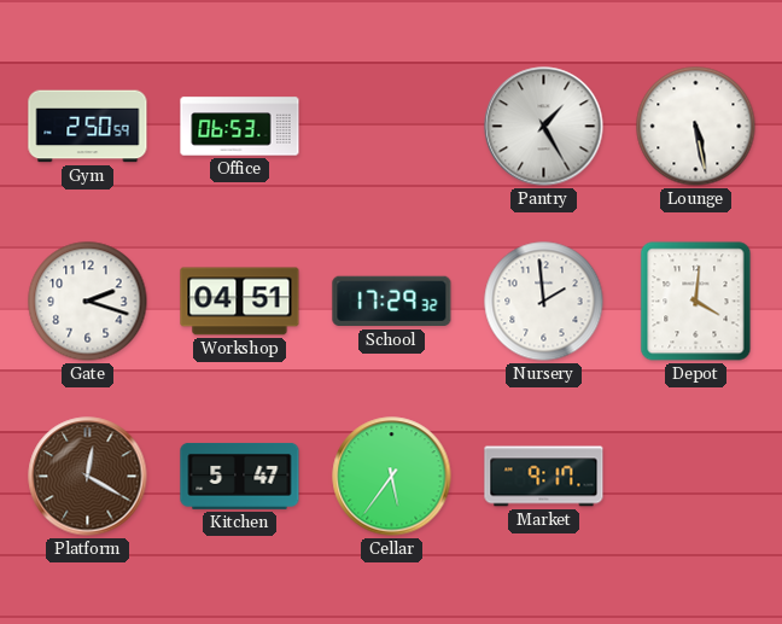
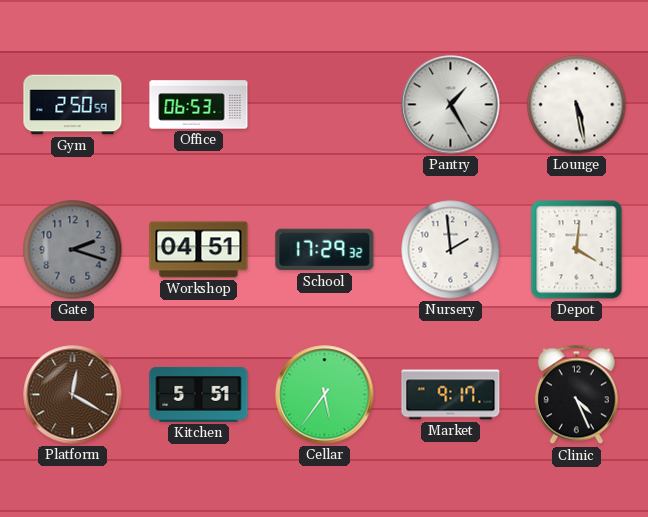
Gate dial: white -> grey (73, 250)
Kitchen: 5:47 -> 5:51 (199, 395)
Clinic: none -> 4:26 (576, 395)
